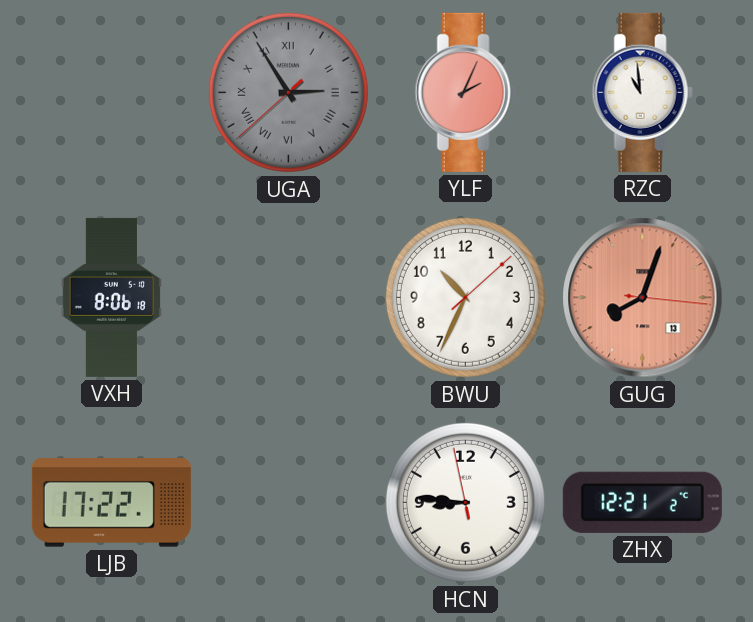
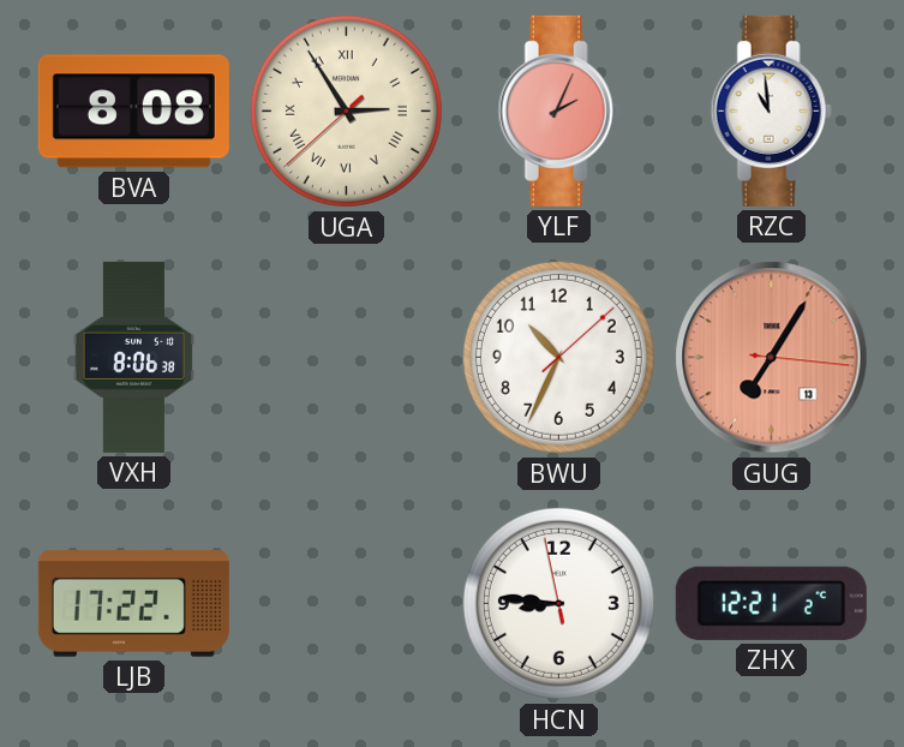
BVA: none -> 8:08 (133, 112)
UGA dial: grey -> cream (346, 110)
VXH: 8:06:18 -> 8:06:38 (133, 357)
GUG: 8:03 -> 7:05 (772, 358)
